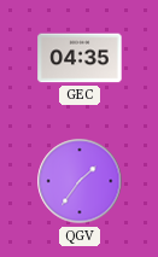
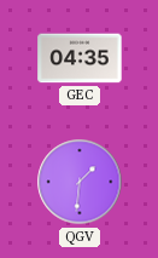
QGV: 1:36 -> 1:31 (80, 182)
